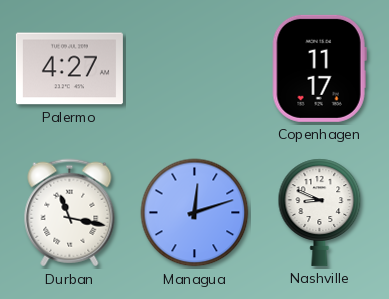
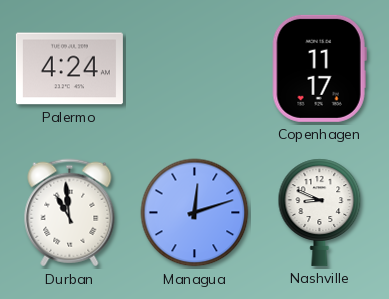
Palermo: 4:27 -> 4:24 (69, 69)
Durban: 11:17 -> 10:59 (70, 213)
